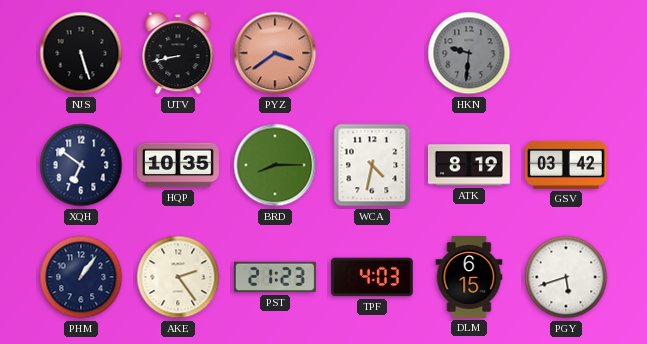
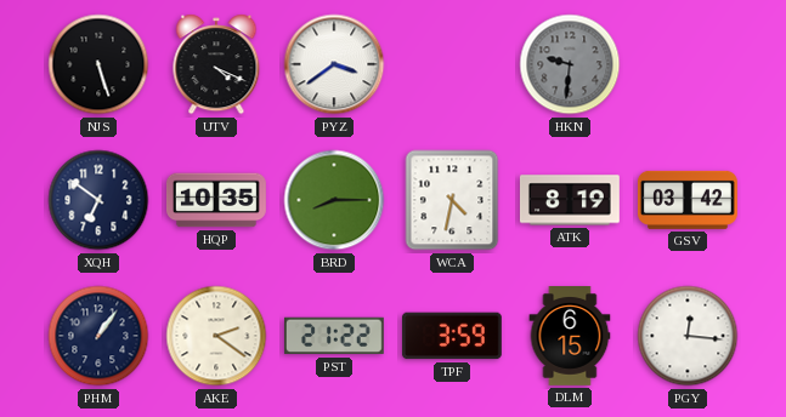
UTV: 8:43 -> 4:19 (216, 64)
PYZ dial: salmon -> white (334, 64)
AKE: 2:24 -> 2:21 (216, 336)
PST: 21:23 -> 21:22 (334, 336)
TPF: 4:03 -> 3:59 (452, 336)
PGY: 5:42 -> 12:16 (688, 336)
